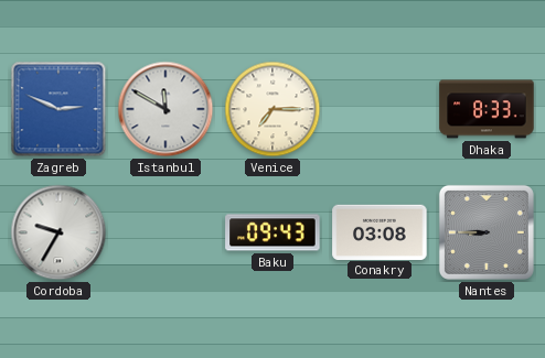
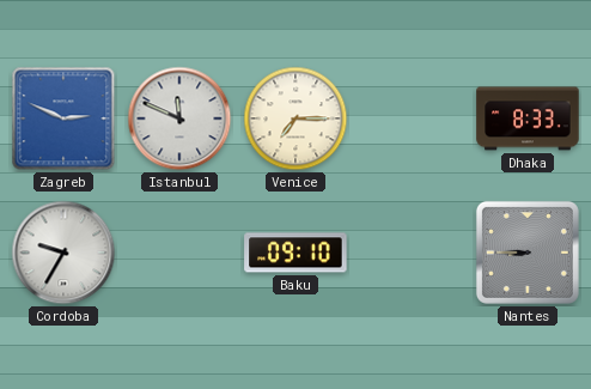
Istanbul: 11:50 -> 11:49 (179, 118)
Baku: 09:43 -> 09:10 (295, 253)
Conakry: 03:08 -> none (380, 231)
